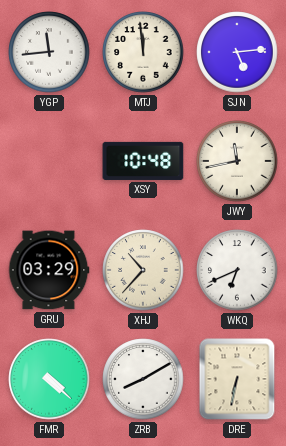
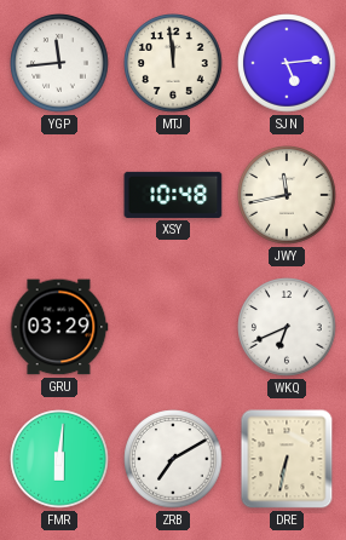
XHJ: 10:37 -> none (143, 270)
FMR: 4:22 -> 6:01 (59, 459)
ZRB: 8:10 -> 7:10 (173, 459)
